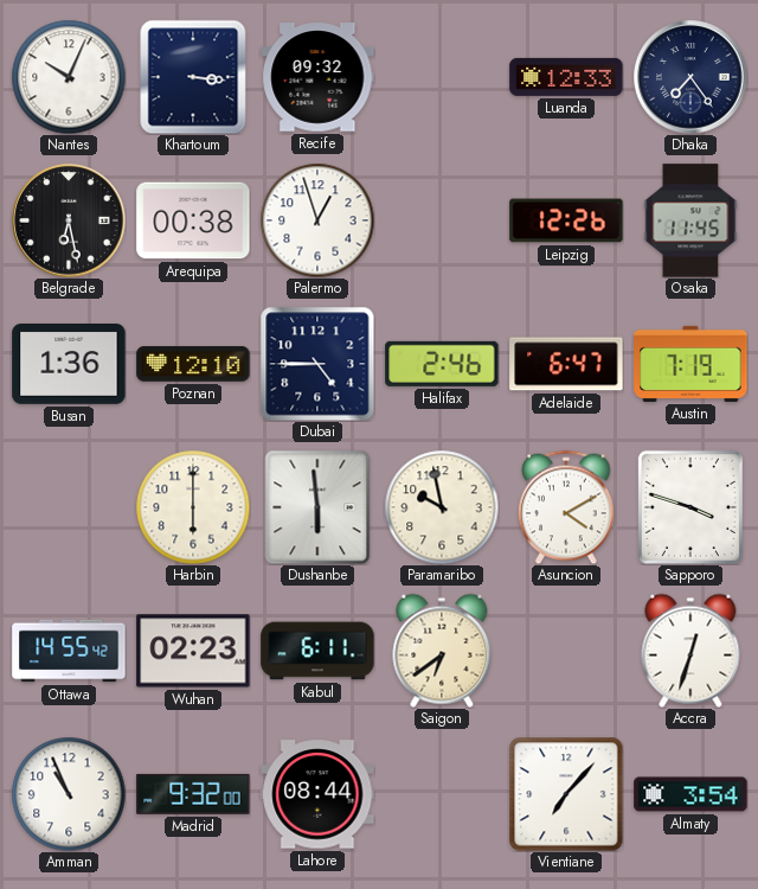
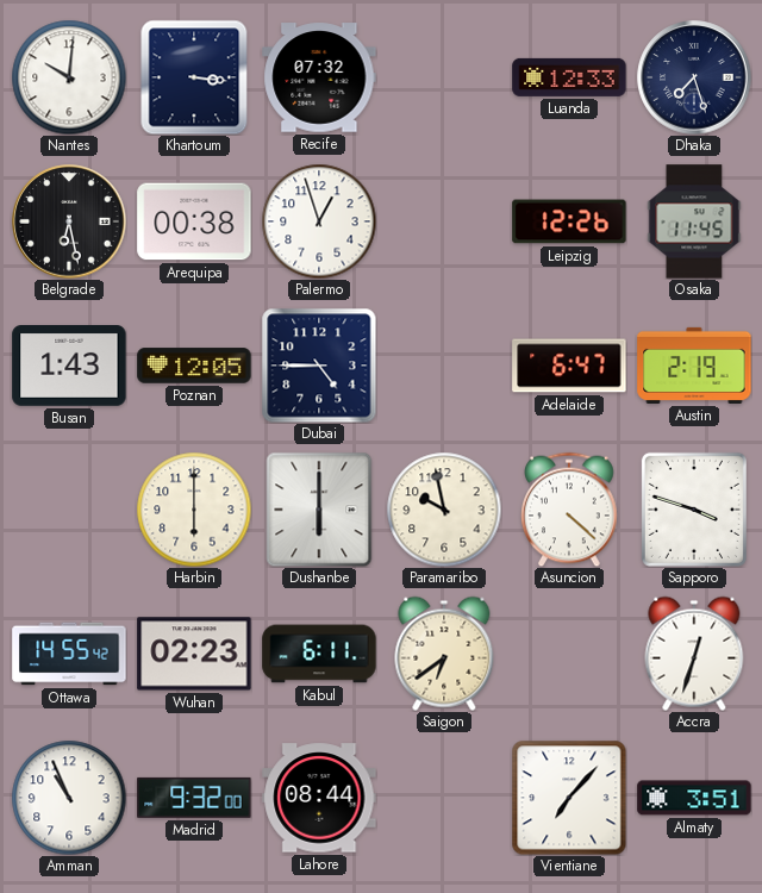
Nantes: 10:04 -> 10:01 (69, 77)
Recife: 09:32 -> 07:32 (319, 77)
Dhaka: 7:24 -> 7:27 (694, 77)
Busan: 1:36 -> 1:43 (69, 367)
Poznan: 12:10 -> 12:05 (194, 366)
Halifax: 2:46 -> none (442, 364)
Austin: 7:19 -> 2:19 (694, 366)
Dushanbe: 5:59 -> 6:00 (319, 510)
Asuncion: 4:10 -> 4:22 (570, 510)
Almaty: 3:54 -> 3:51 (694, 798)
